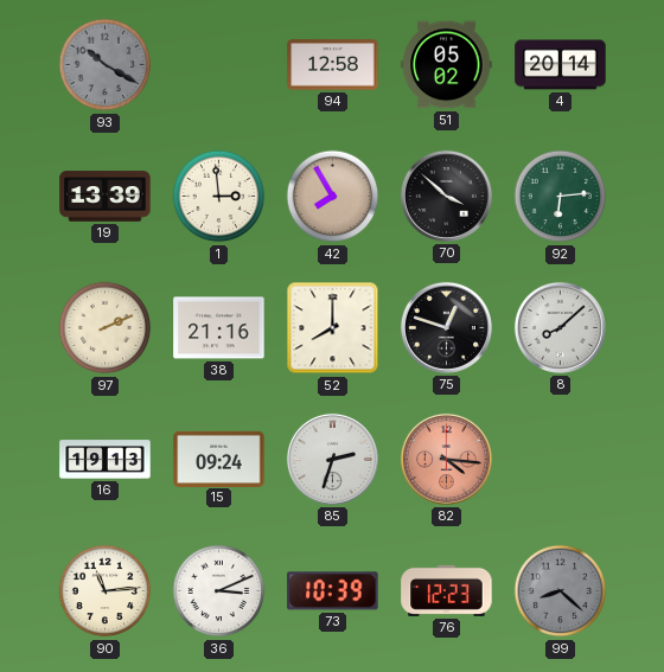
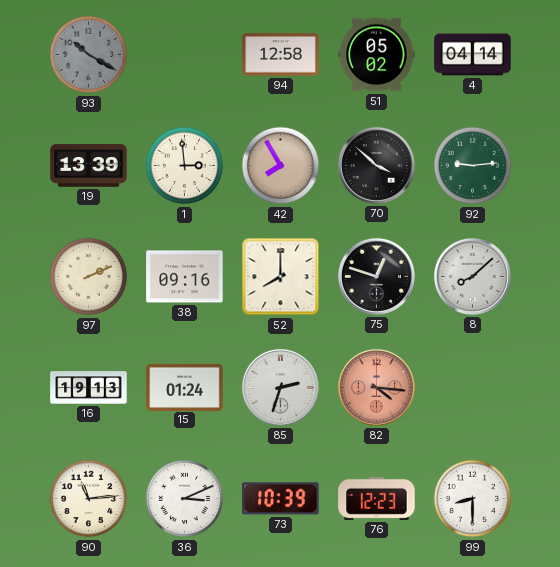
4: 20:14 -> 04:14 (473, 55)
92: 6:14 -> 9:14 (473, 166)
38: 21:16 -> 09:16 (185, 277)
15: 09:24 -> 01:24 (185, 387)
99: 8:22 -> 8:30 (473, 499)
99 dial: grey -> white (473, 499)
